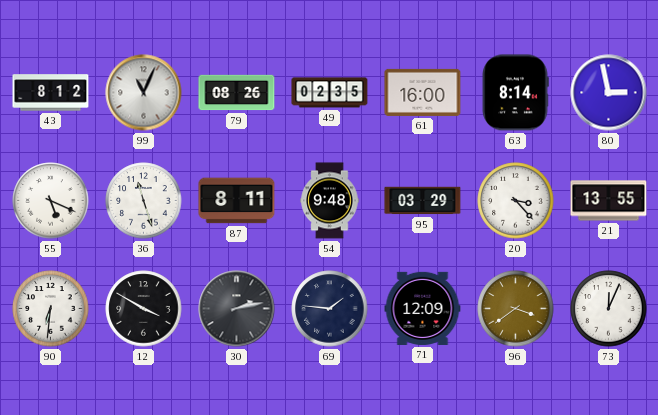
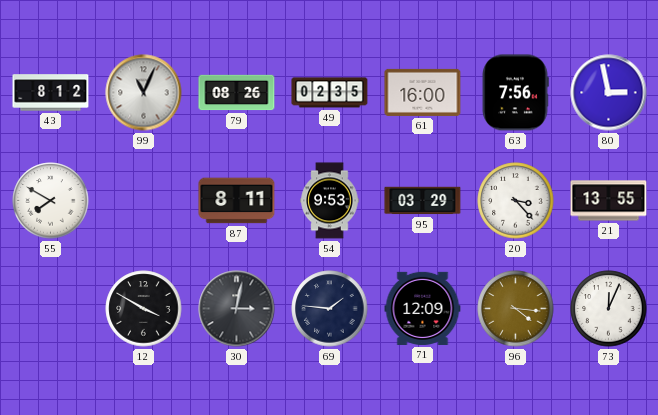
63: 8:14 -> 7:56 (515, 93)
55: 5:19 -> 7:50 (51, 201)
36: 11:27 -> none (144, 201)
54: 9:48 -> 9:53 (330, 201)
90: 6:31 -> none (51, 309)
30: 2:13 -> 3:02 (237, 309)
96: 3:39 -> 4:16 (516, 309)
